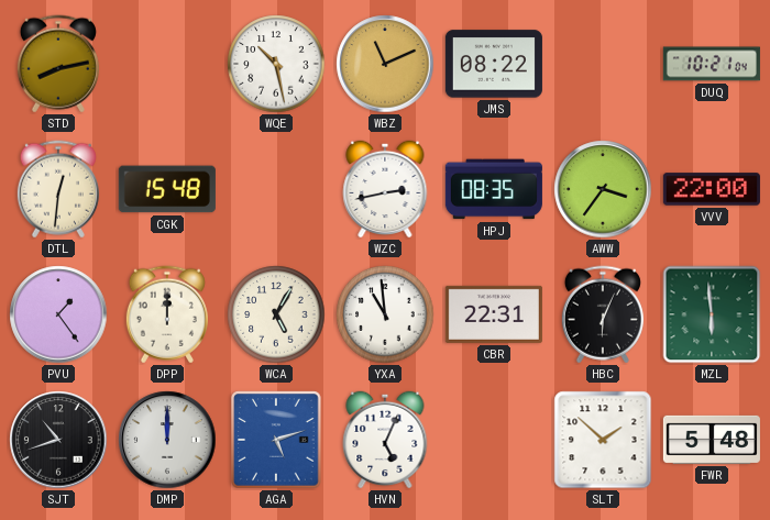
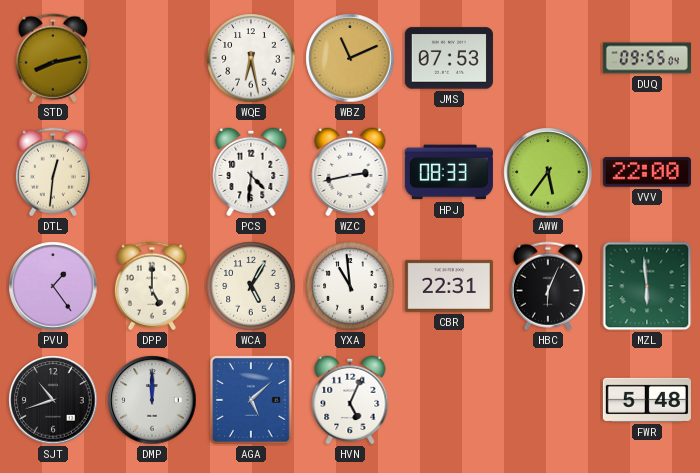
WQE: 10:28 -> 6:28 (251, 58)
JMS: 08:22 -> 07:53 (449, 58)
DUQ: 10:21 -> 09:55 (647, 58)
CGK: 15:48 -> none (167, 189)
PCS: none -> 4:31 (251, 172)
HPJ: 08:35 -> 08:33 (449, 172)
AWW: 3:36 -> 5:36 (548, 172)
DPP: 12:00 -> 5:00 (152, 286)
AGA: 5:12 -> 5:08 (251, 400)
SLT: 1:52 -> none (603, 440)
